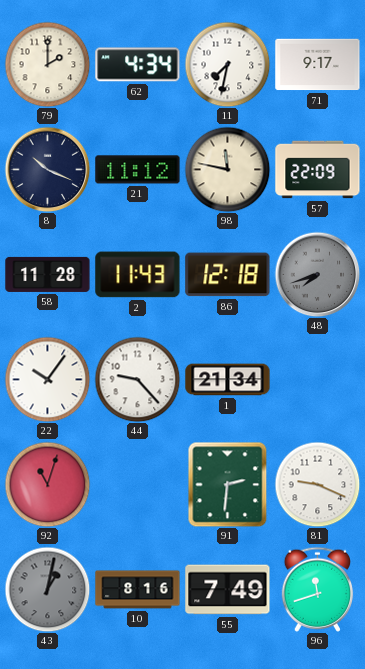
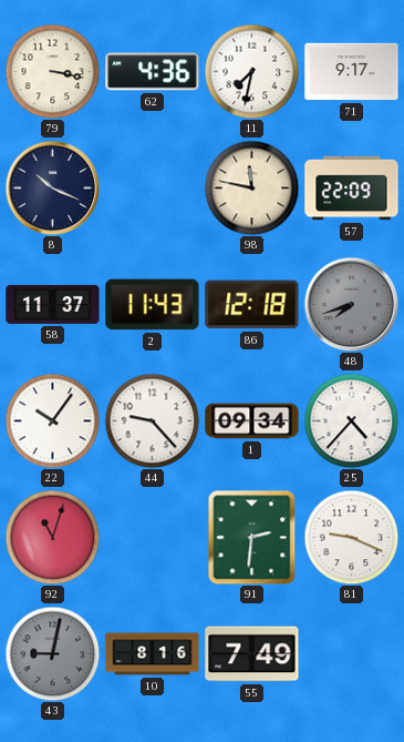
79: 2:00 -> 3:17 (52, 71)
62: 4:34 -> 4:36 (153, 72)
21: 11:12 -> none (138, 170)
58: 11:28 -> 11:37 (53, 304)
1: 21:34 -> 09:34 (252, 421)
25: none -> 4:37 (351, 420)
43: 1:02 -> 9:02 (52, 653)
96: 11:42 -> none (318, 589)
